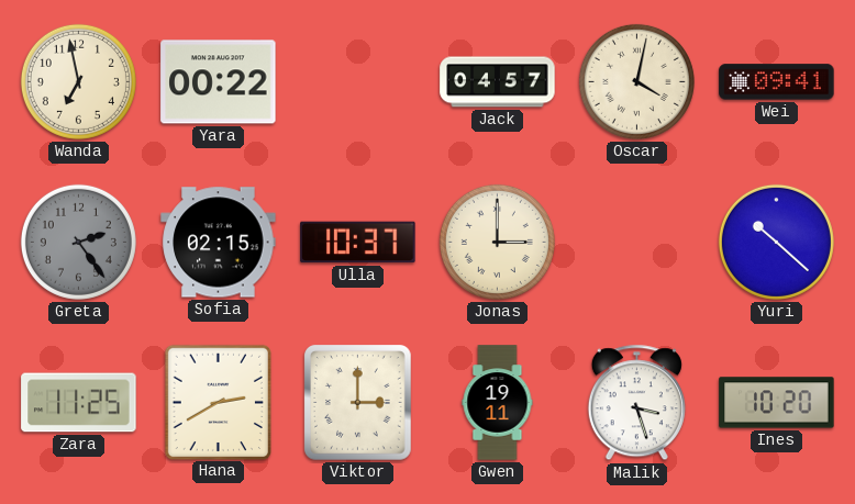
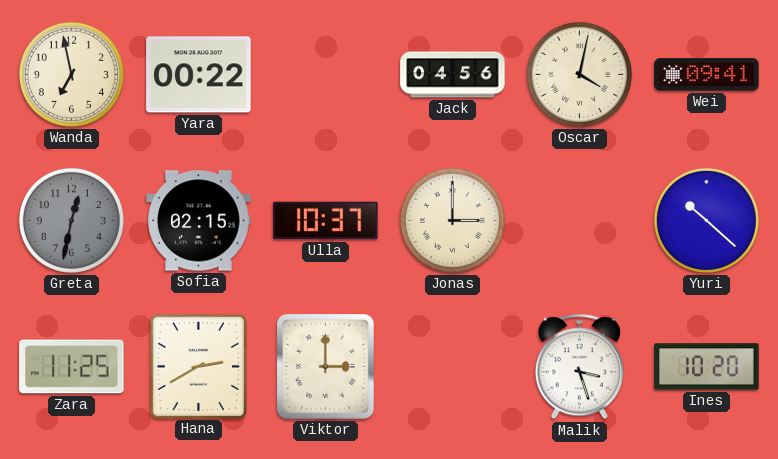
Jack: 04:57 -> 04:56 (453, 75)
Greta: 2:24 -> 12:32 (71, 220)
Gwen: 19:11 -> none (498, 403)
